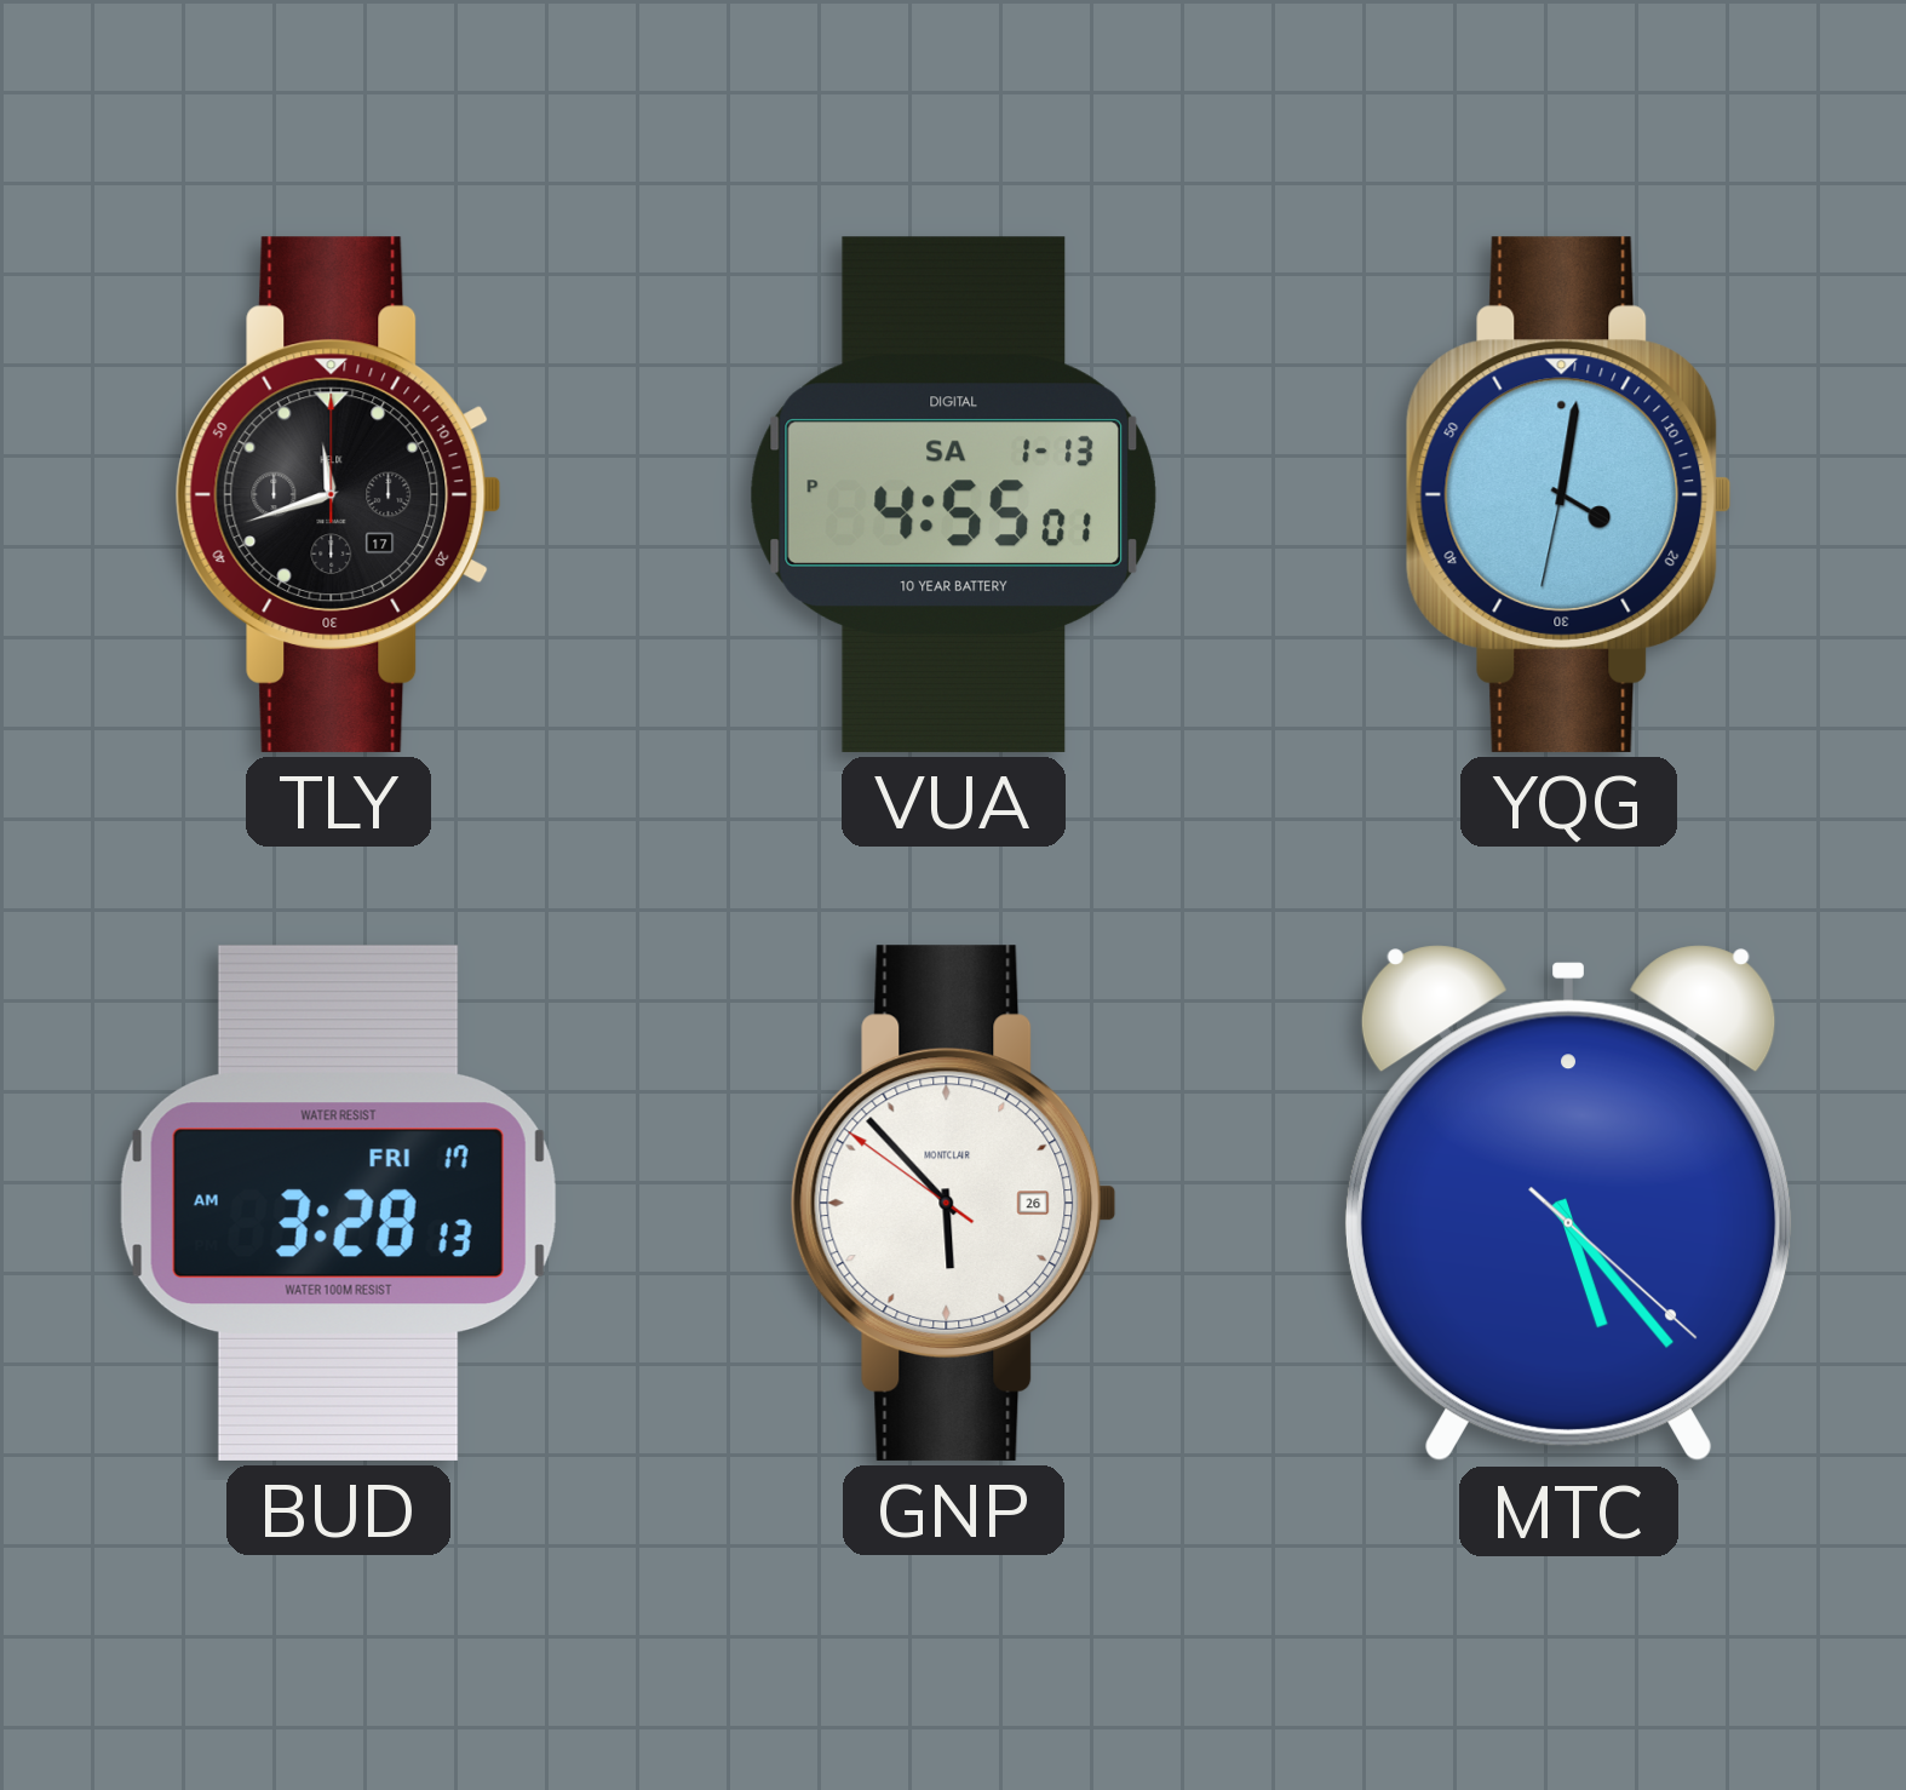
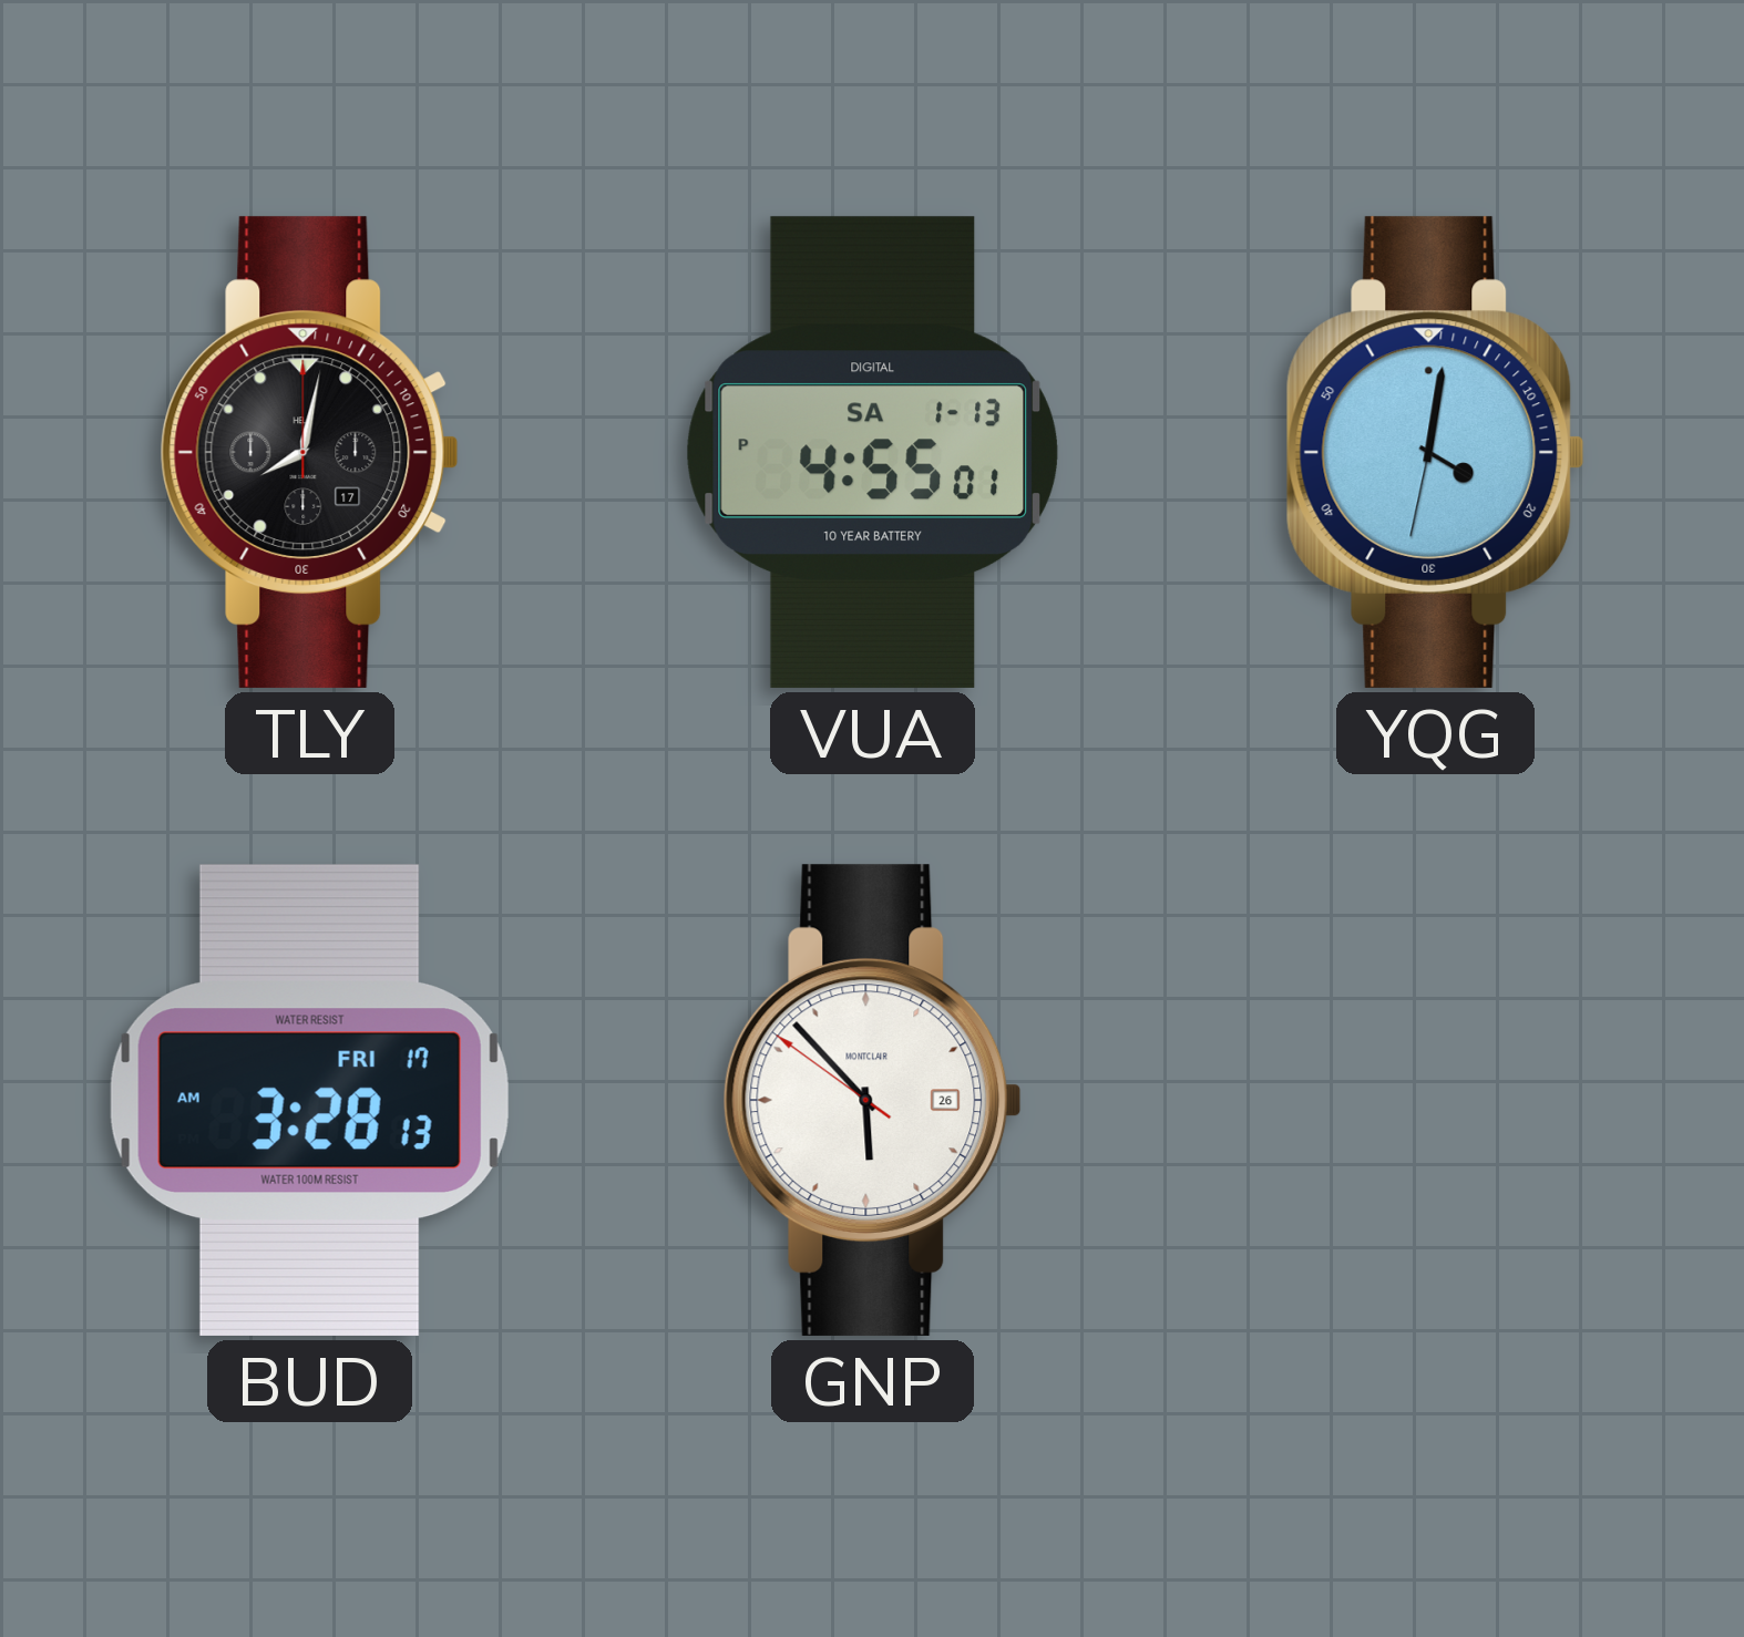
TLY: 11:42 -> 8:02 (309, 452)
MTC: 5:23 -> none (1568, 1204)
